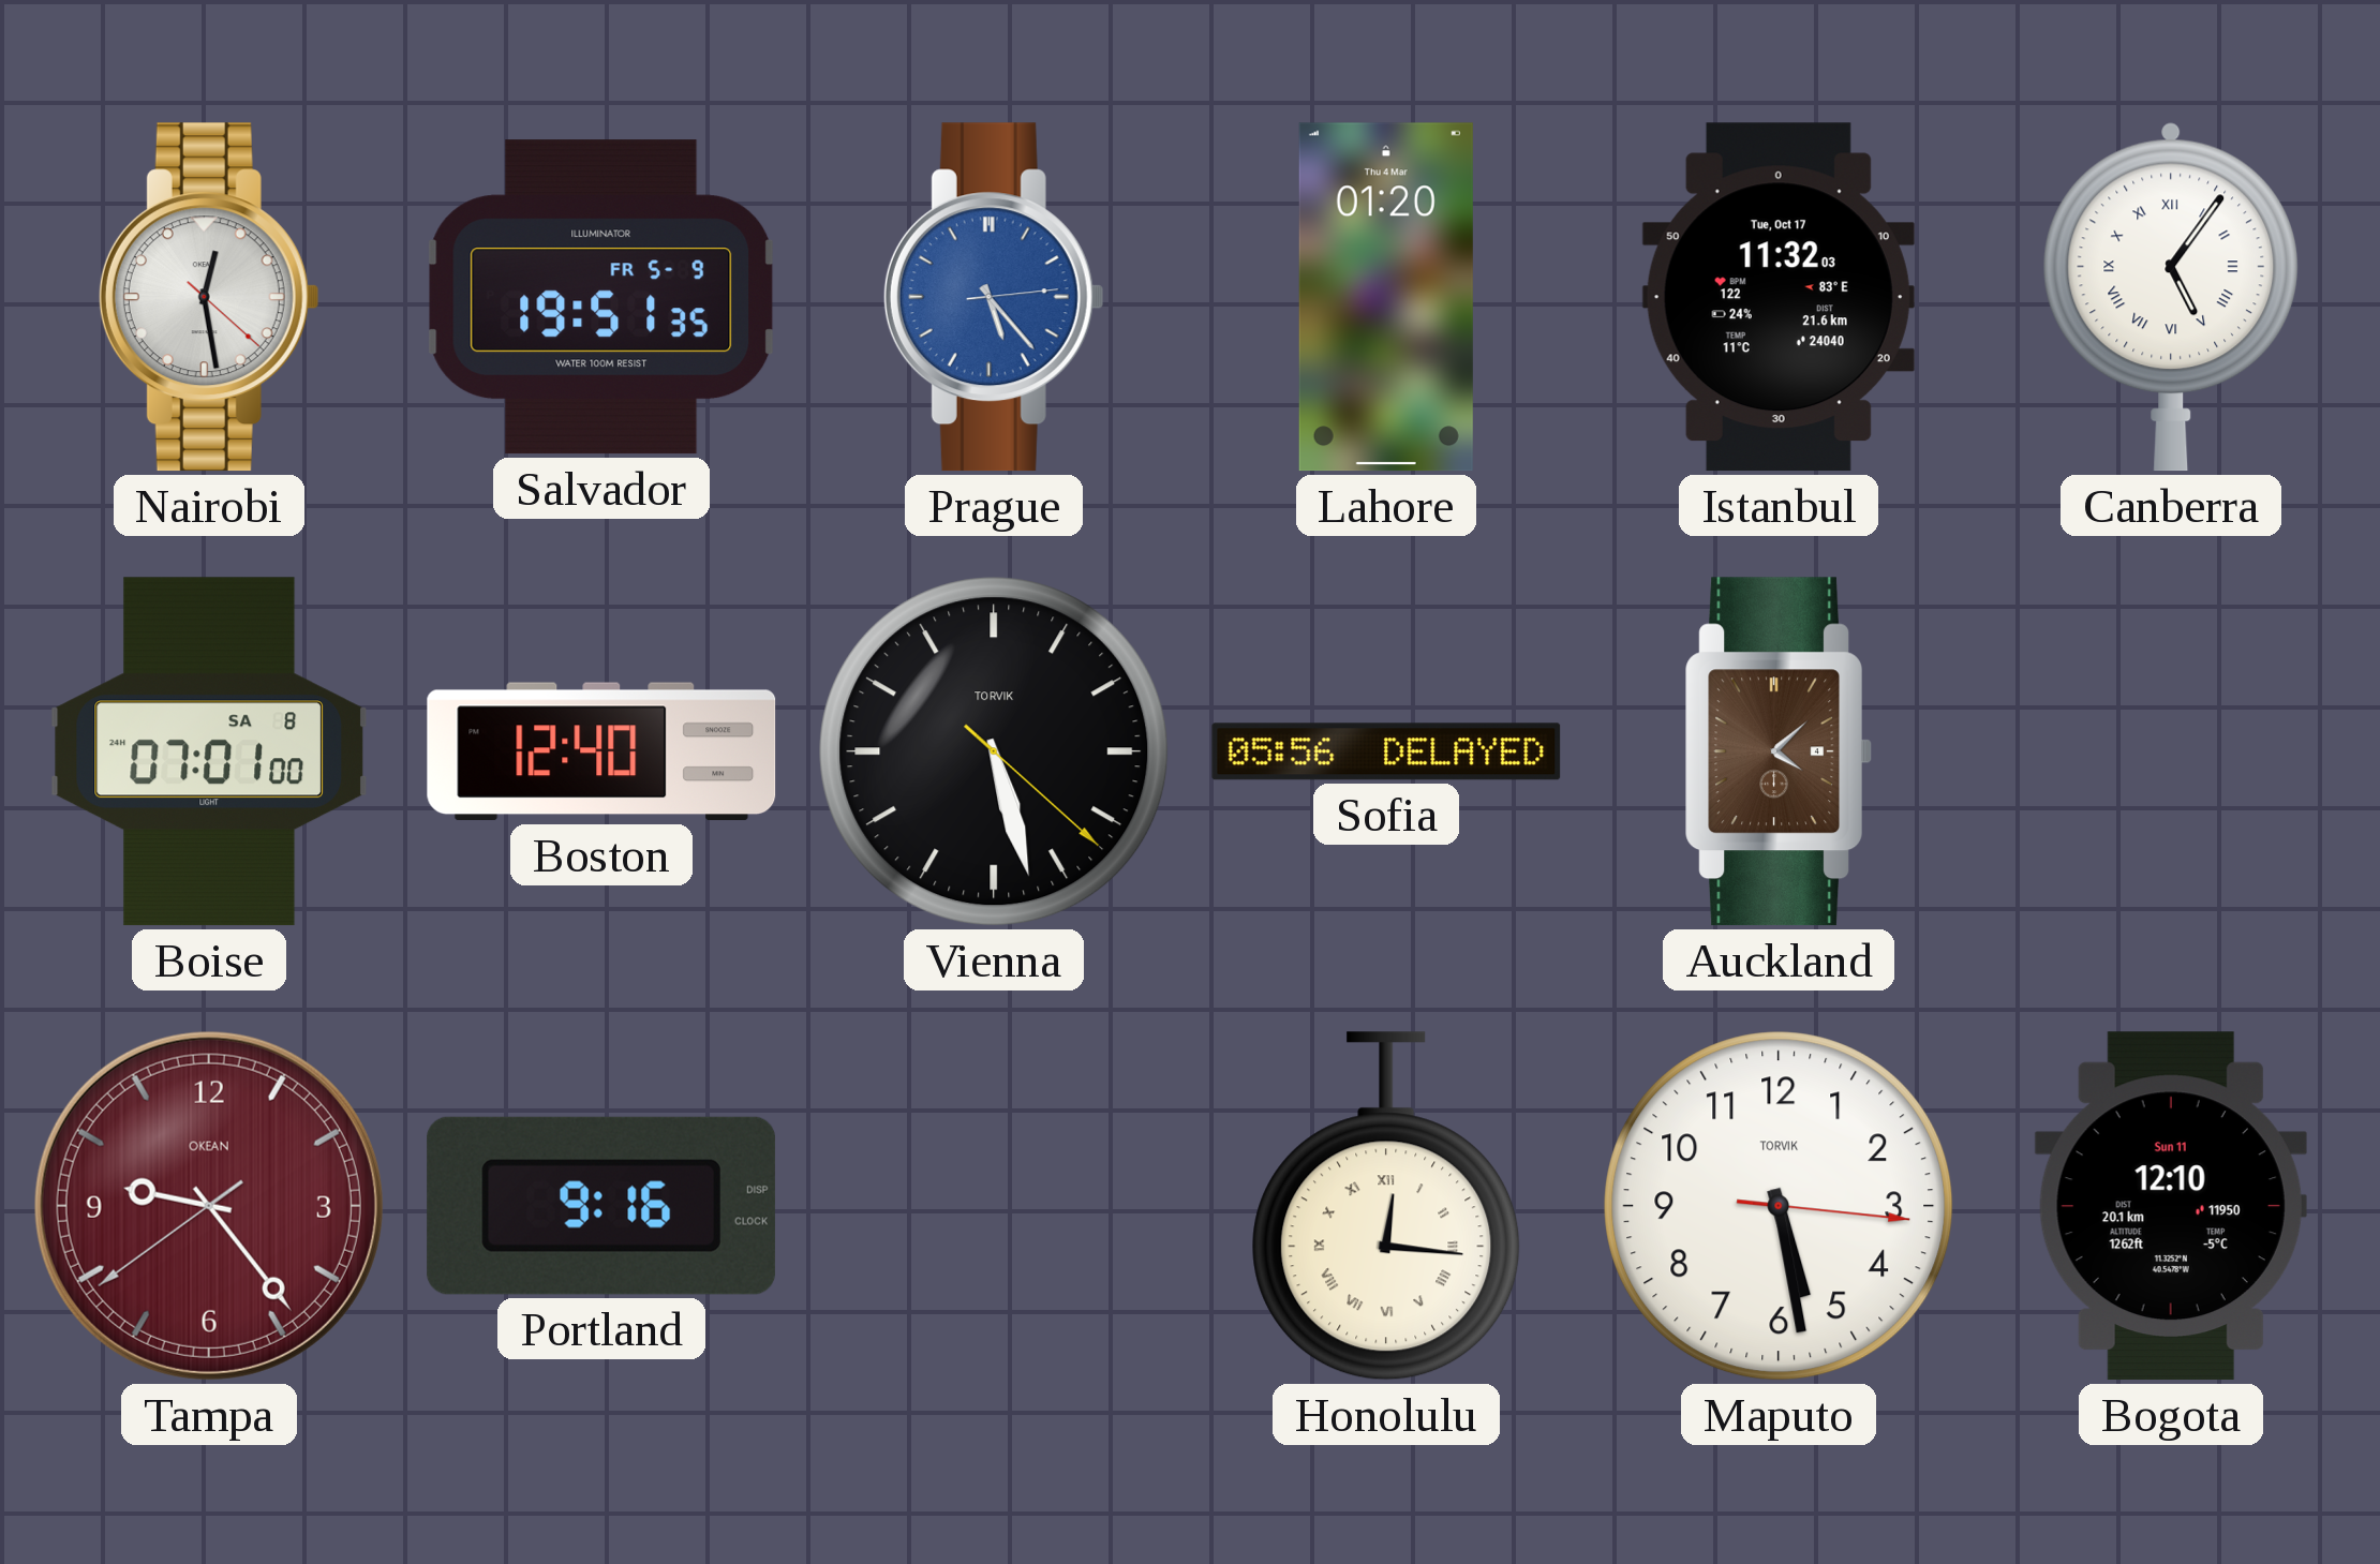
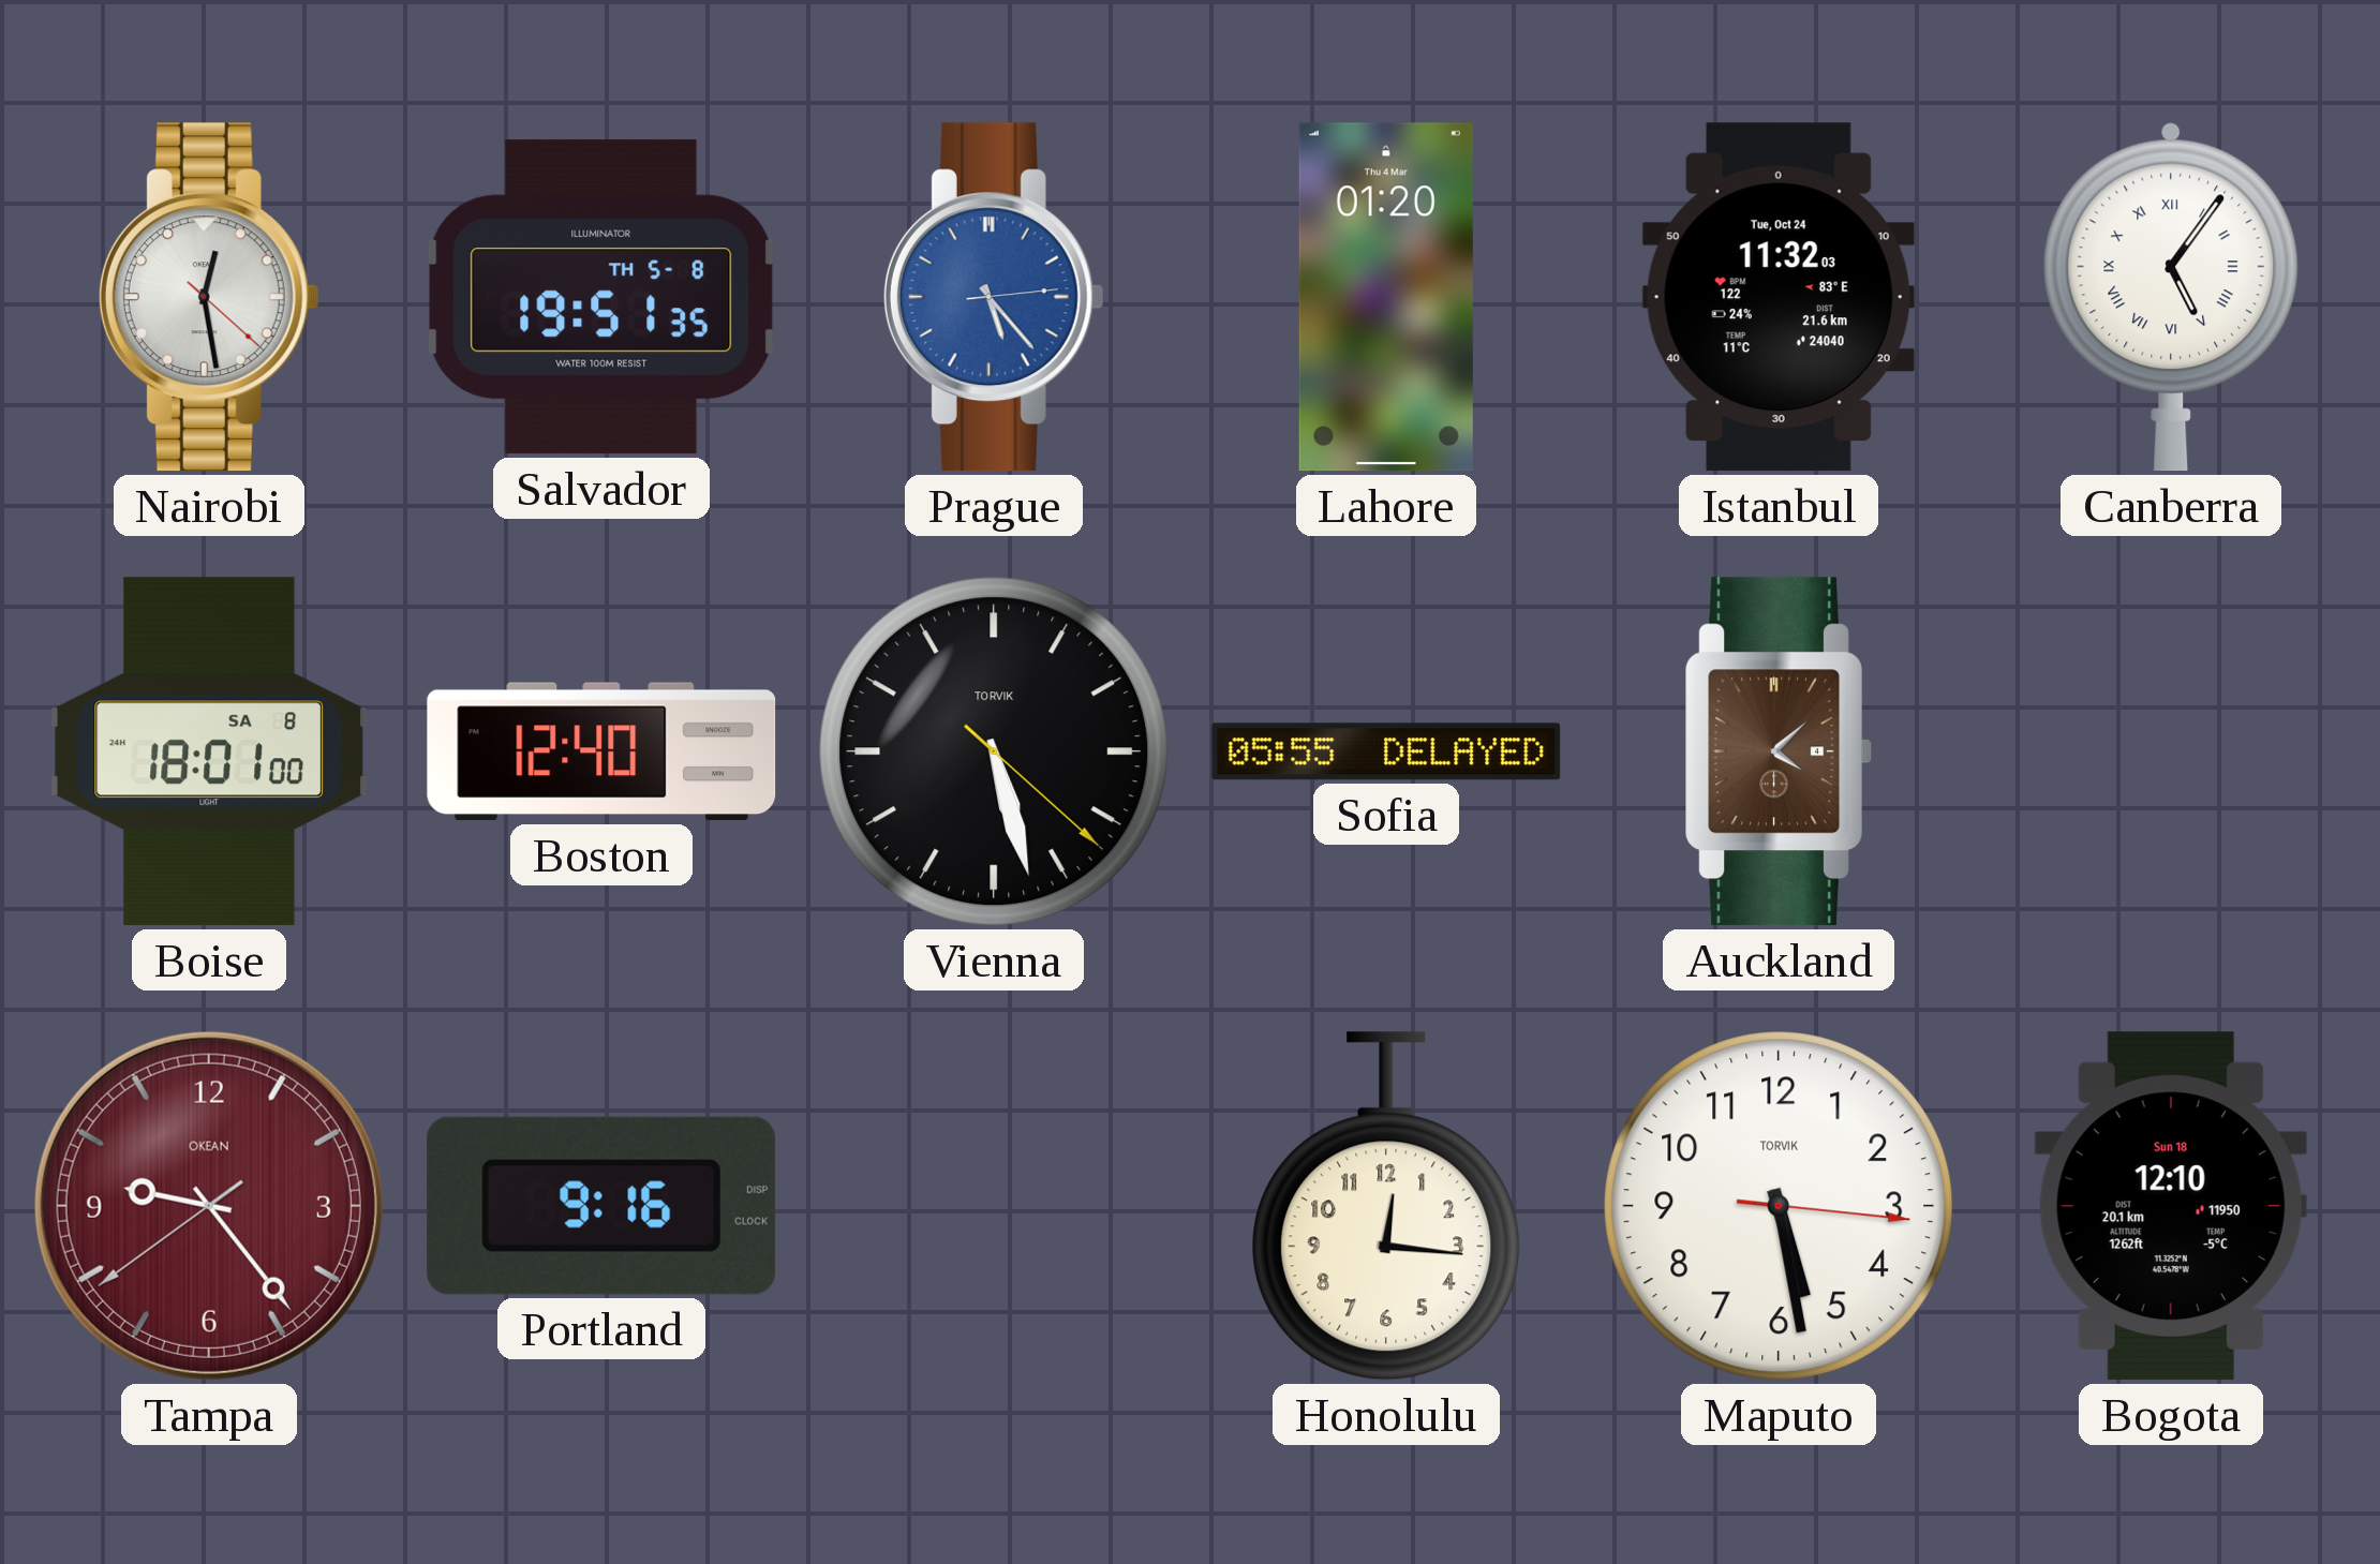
Salvador date: FR 5-9 -> TH 5-8 (601, 297)
Istanbul date: Tue, Oct 17 -> Tue, Oct 24 (1779, 297)
Boise: 07:01 -> 18:01 (209, 751)
Sofia: 05:56 -> 05:55 (1386, 751)
Honolulu numerals: Roman -> Arabic (1386, 1206)
Bogota date: Sun 11 -> Sun 18 (2171, 1206)
